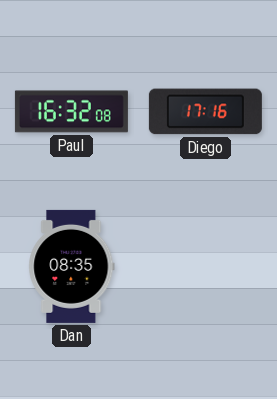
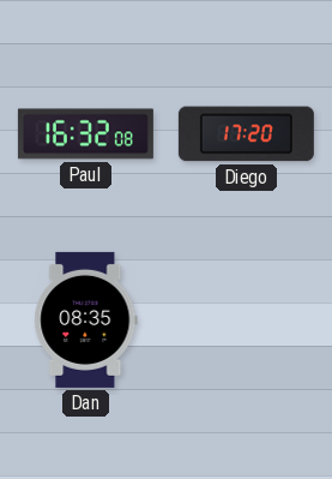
Diego: 17:16 -> 17:20 (246, 134)
